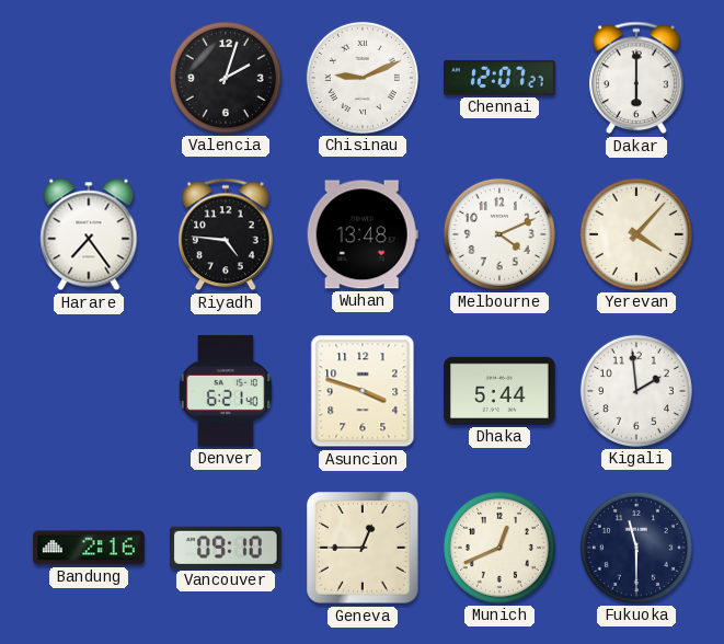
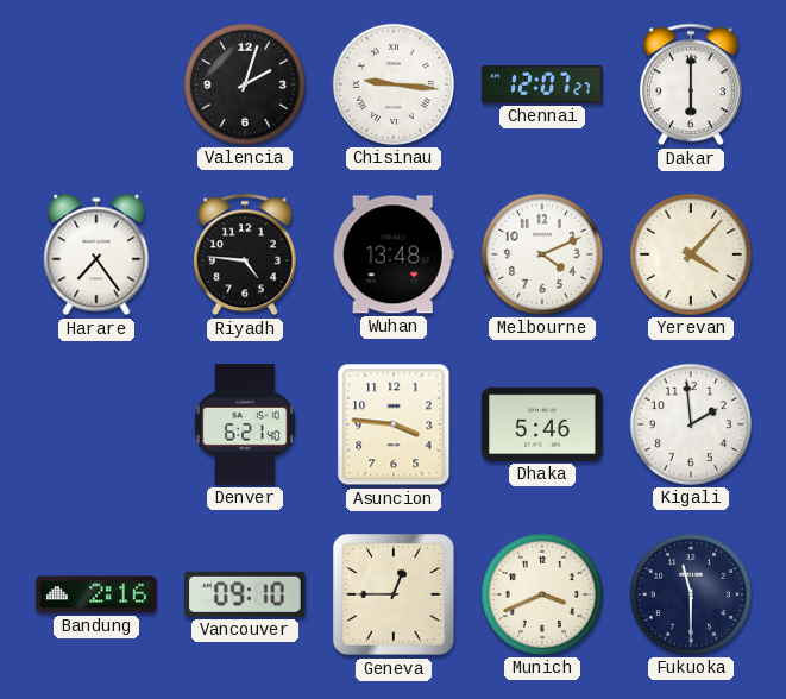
Chisinau: 9:11 -> 9:16 (394, 84)
Asuncion: 3:48 -> 3:46 (394, 424)
Dhaka: 5:44 -> 5:46 (542, 424)
Munich: 12:41 -> 3:41 (542, 594)
